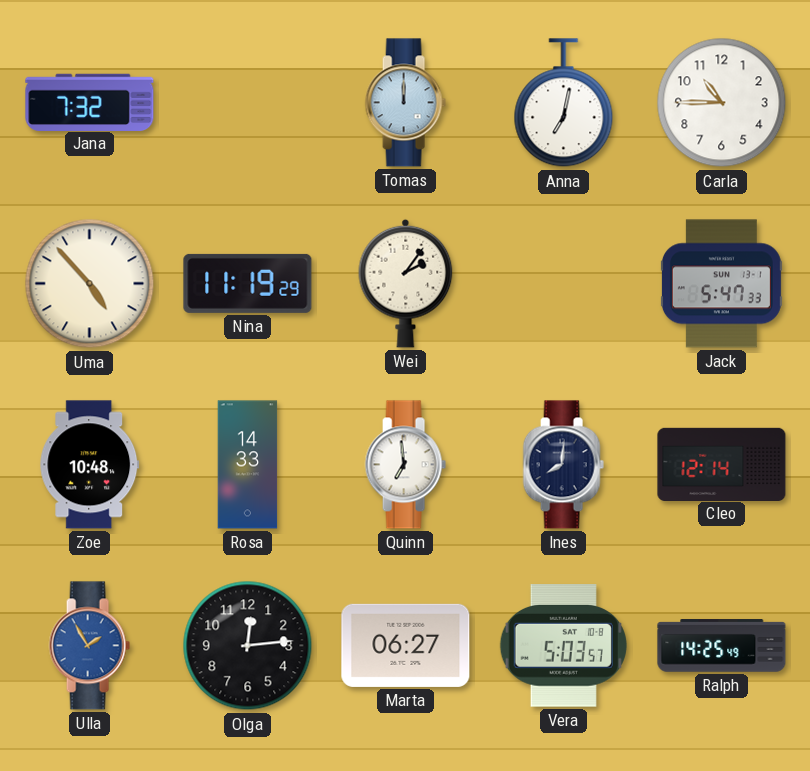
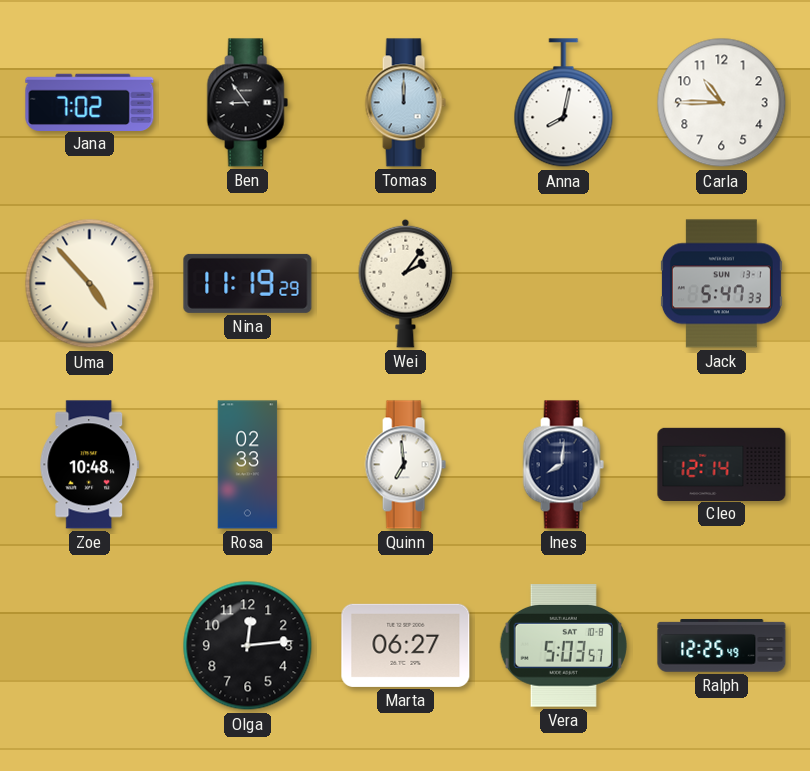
Jana: 7:32 -> 7:02 (90, 102)
Ben: none -> 8:54 (247, 103)
Anna: 7:02 -> 8:02 (564, 103)
Rosa: 14:33 -> 02:33 (248, 465)
Ulla: 1:55 -> none (89, 646)
Ralph: 14:25 -> 12:25 (722, 646)
